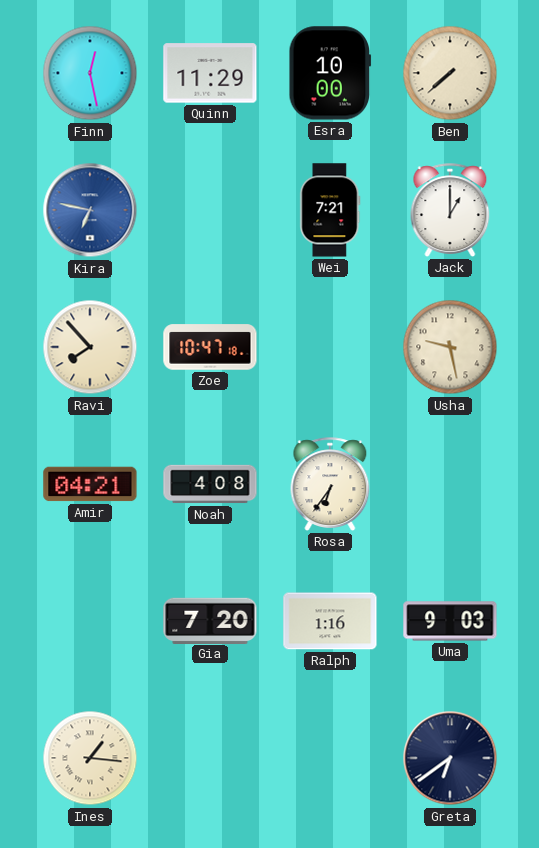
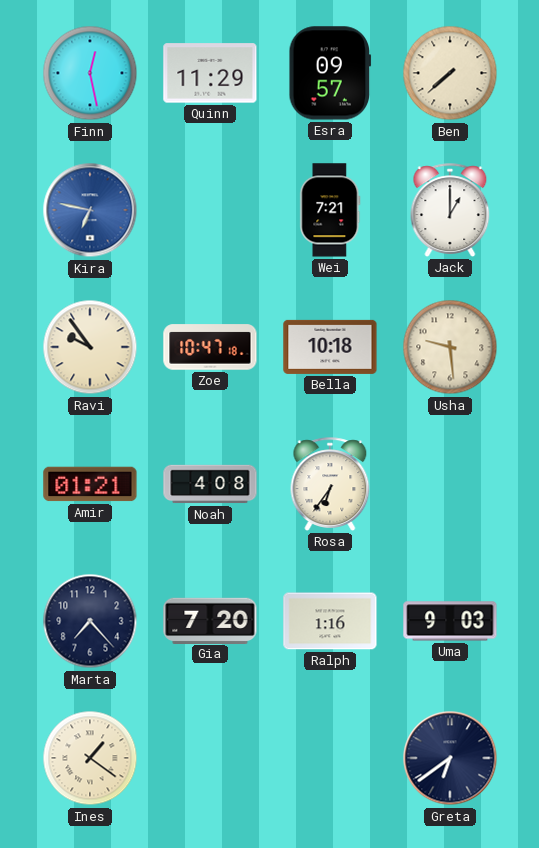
Esra: 10:00 -> 09:57 (330, 73)
Ravi: 7:53 -> 9:54 (90, 347)
Bella: none -> 10:18 (330, 347)
Usha: 9:28 -> 9:29 (450, 347)
Amir: 04:21 -> 01:21 (90, 484)
Marta: none -> 7:23 (90, 621)
Ines: 1:16 -> 1:21 (90, 758)
